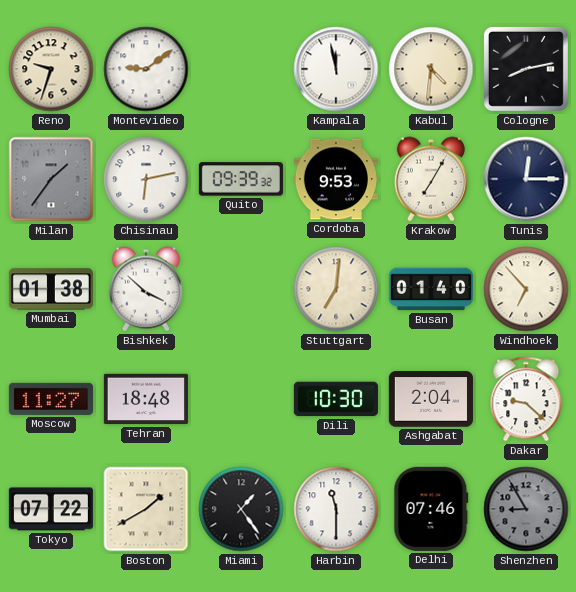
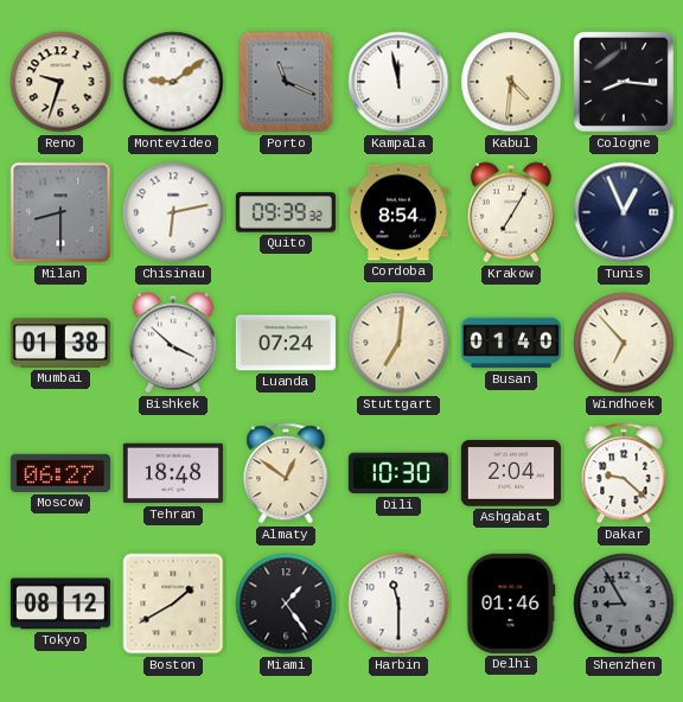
Porto: none -> 11:19 (286, 82)
Cologne: 8:13 -> 8:16 (624, 82)
Milan: 1:36 -> 8:30 (60, 212)
Cordoba: 9:53 -> 8:54 (398, 212)
Tunis: 12:15 -> 12:56 (624, 212)
Luanda: none -> 07:24 (286, 343)
Moscow: 11:27 -> 06:27 (60, 473)
Almaty: none -> 12:51 (286, 473)
Tokyo: 07:22 -> 08:12 (60, 604)
Delhi: 07:46 -> 01:46 (511, 604)
